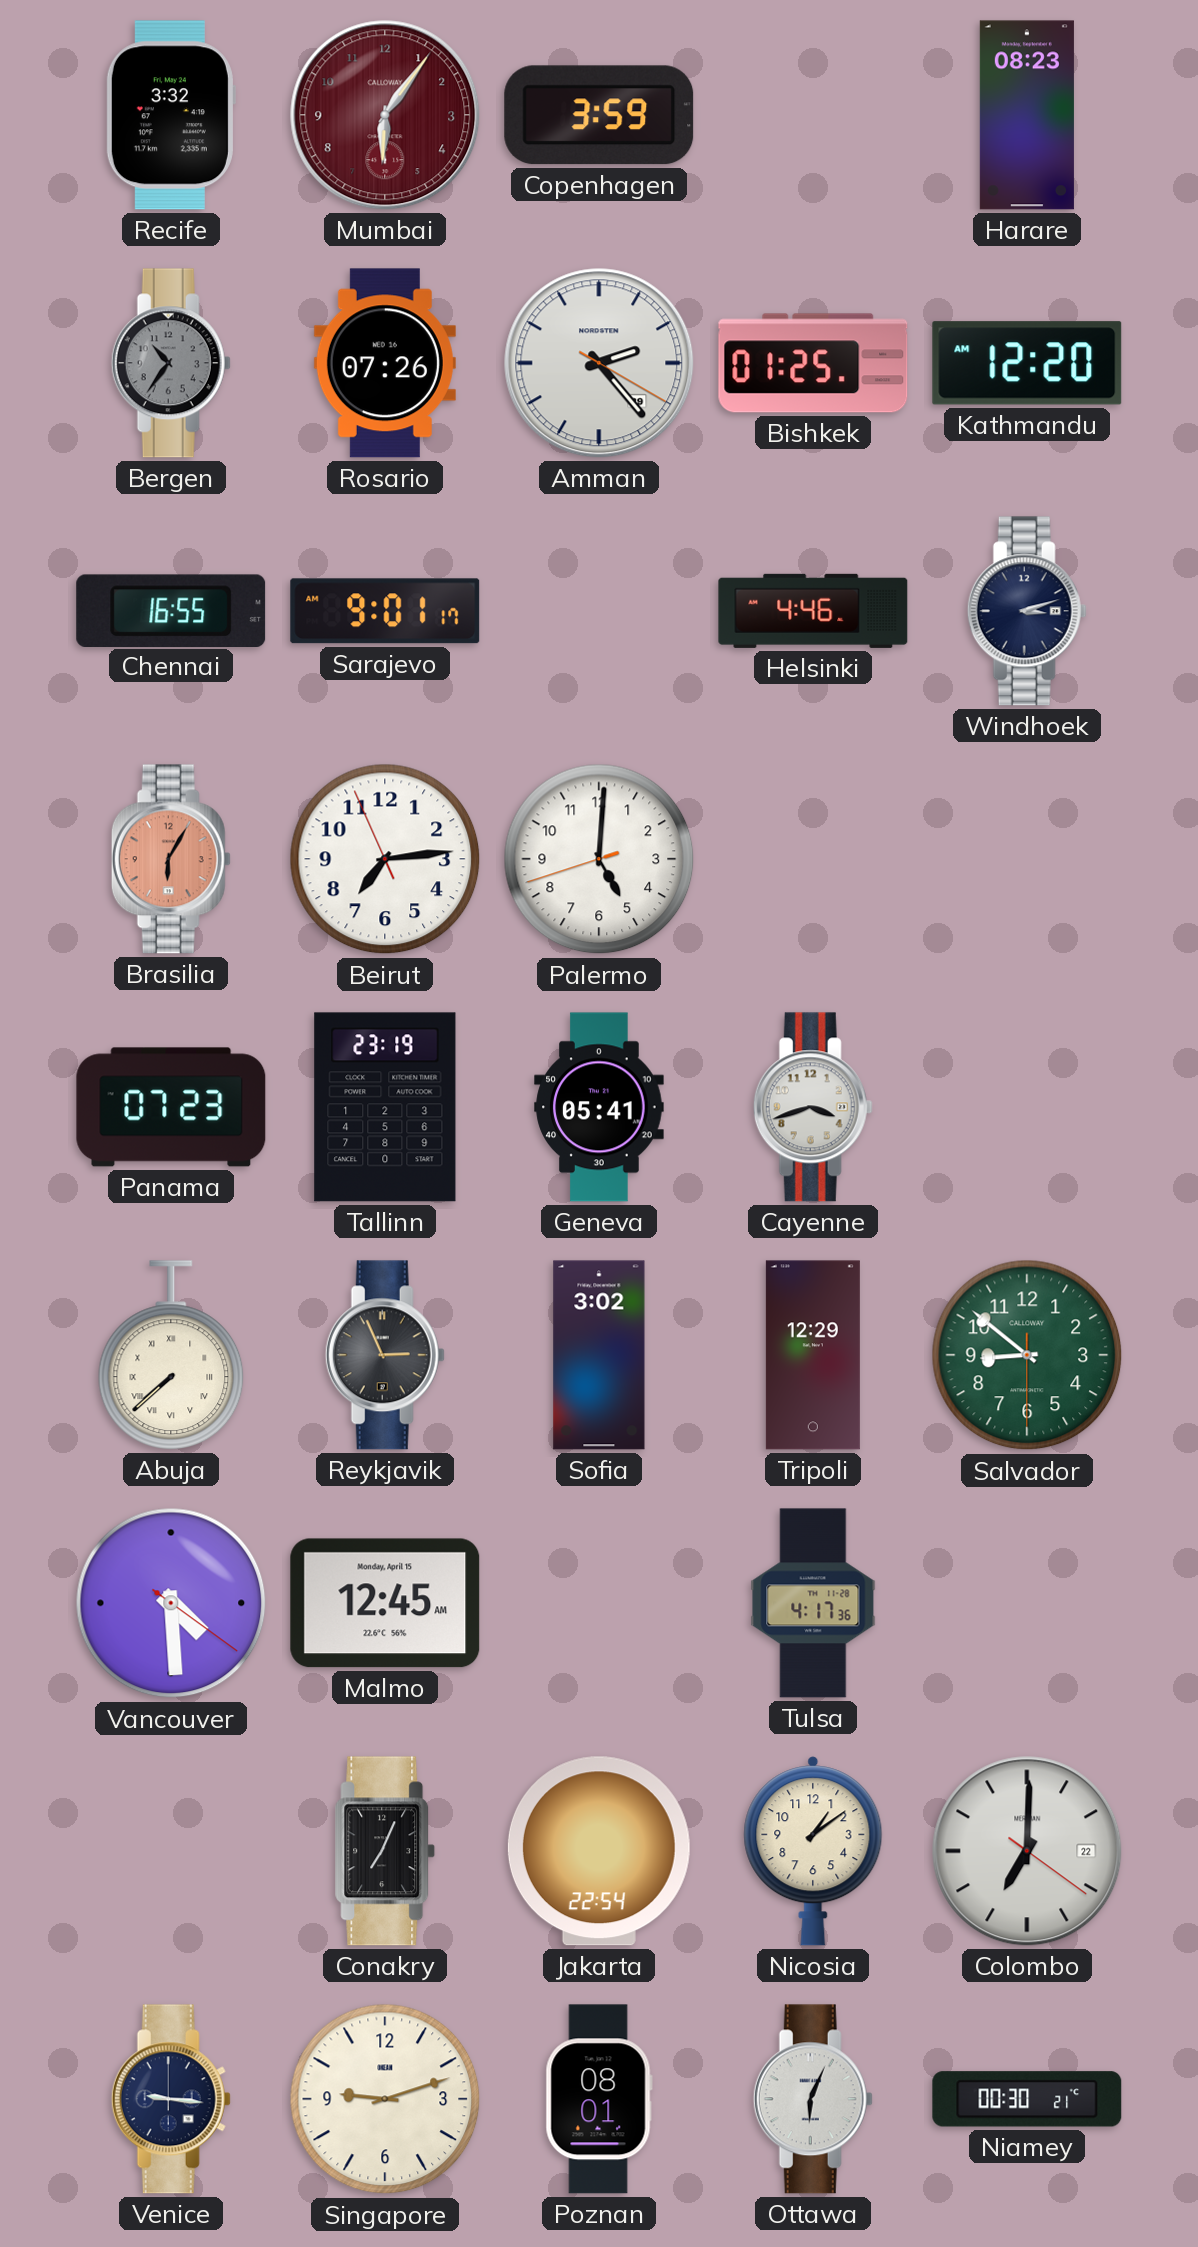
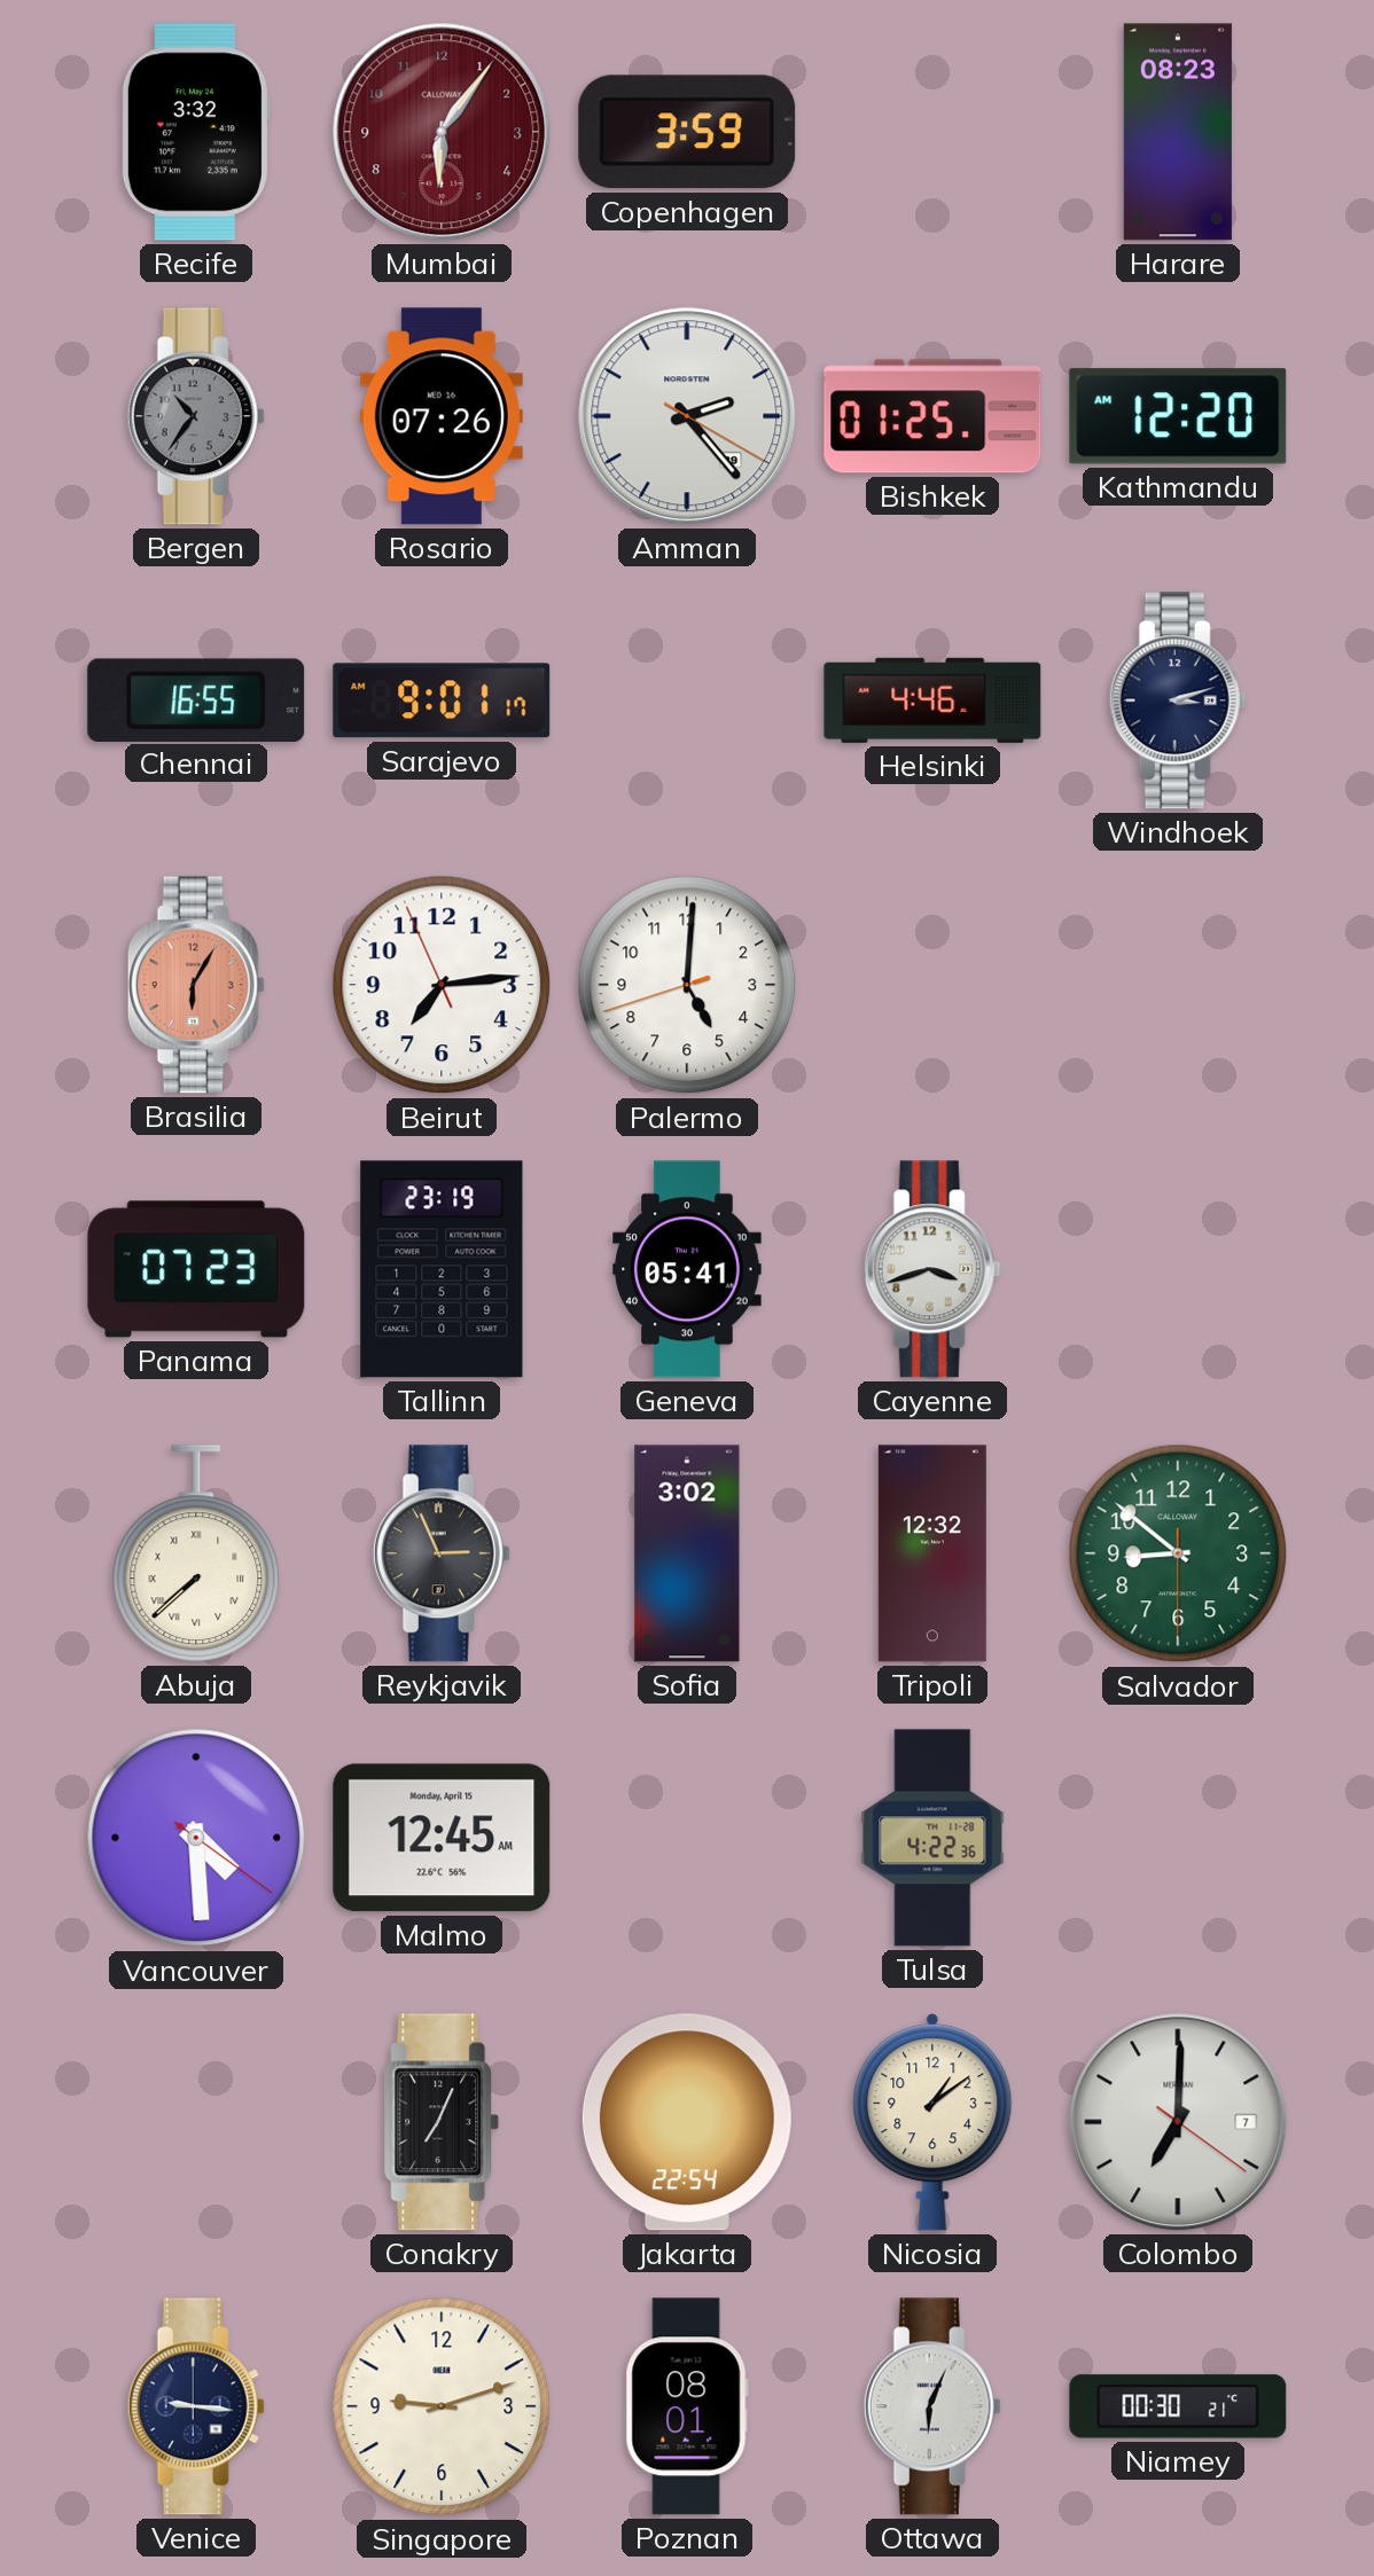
Tripoli: 12:29 -> 12:32 (932, 1553)
Tulsa: 4:17 -> 4:22 (932, 1838)
Colombo date: 22 -> 7 (1178, 2122)
